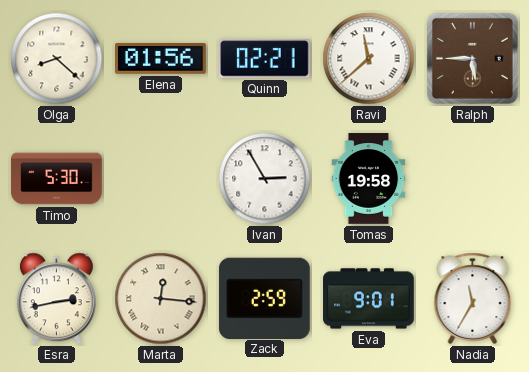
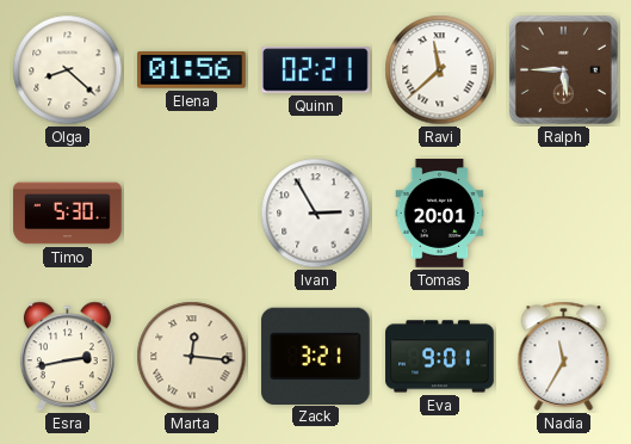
Tomas: 19:58 -> 20:01 (440, 214)
Zack: 2:59 -> 3:21 (316, 356)
